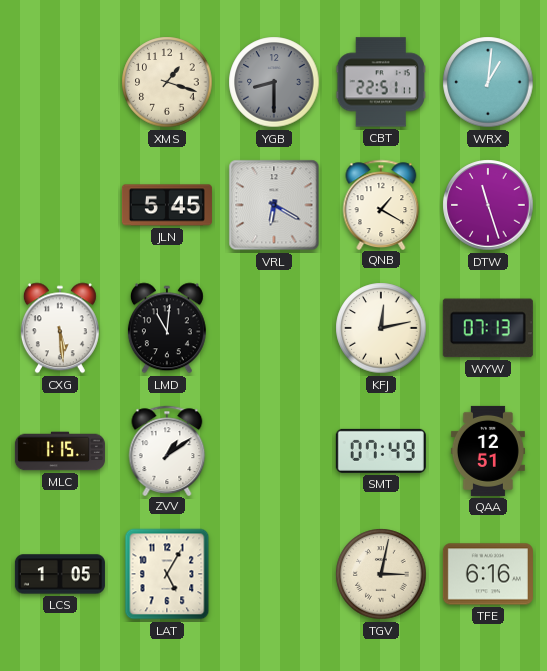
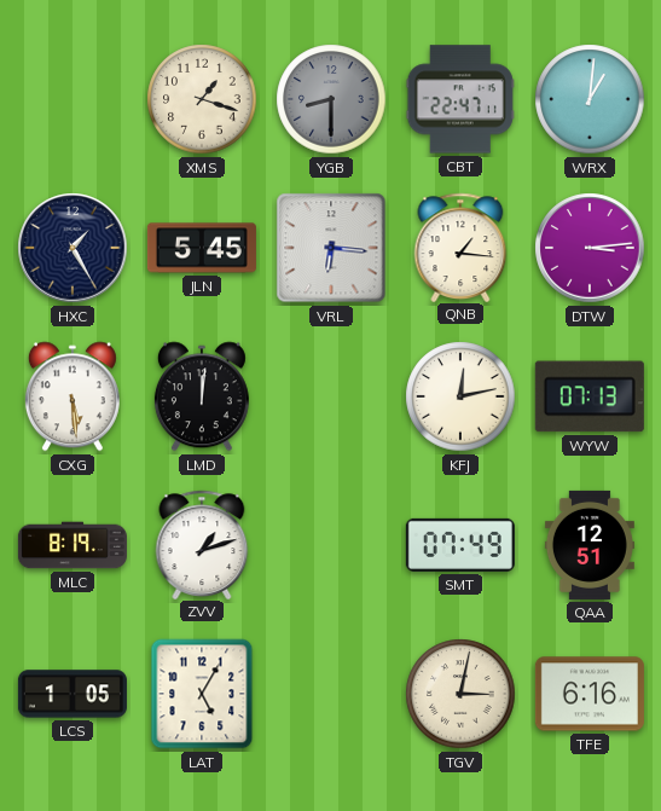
CBT: 22:51 -> 22:47 (460, 99)
HXC: none -> 1:25 (73, 248)
VRL: 6:20 -> 6:16 (331, 248)
QNB: 1:20 -> 1:16 (460, 247)
DTW: 11:27 -> 3:14 (590, 248)
LMD: 11:01 -> 12:01 (202, 396)
MLC: 1:15 -> 8:19 (73, 545)
ZVV: 1:09 -> 1:12 (202, 544)
